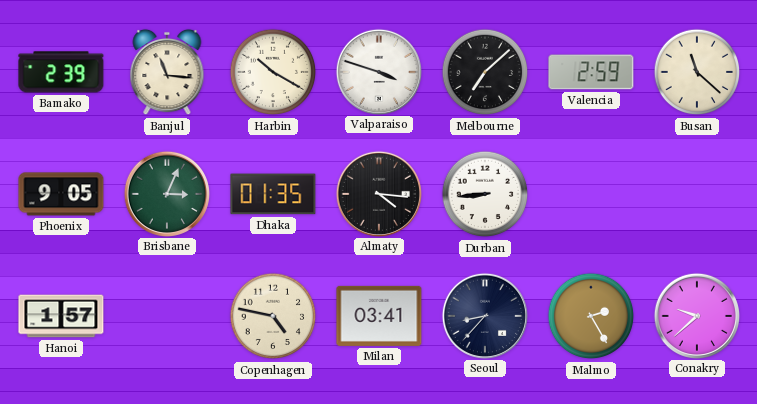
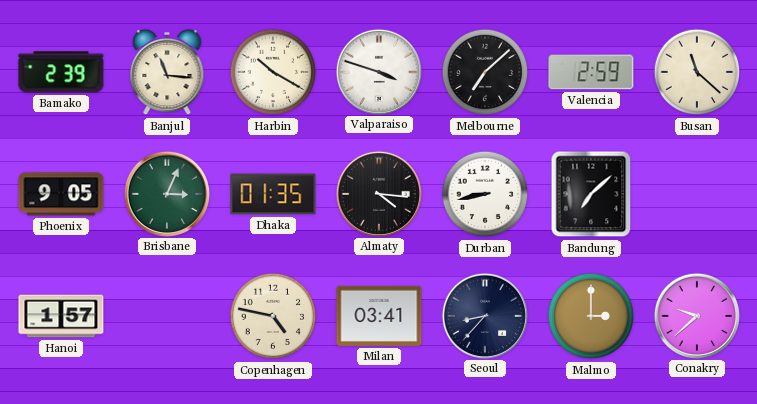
Durban: 8:44 -> 8:43 (485, 194)
Bandung: none -> 7:08 (591, 194)
Malmo: 2:25 -> 3:00 (591, 316)
